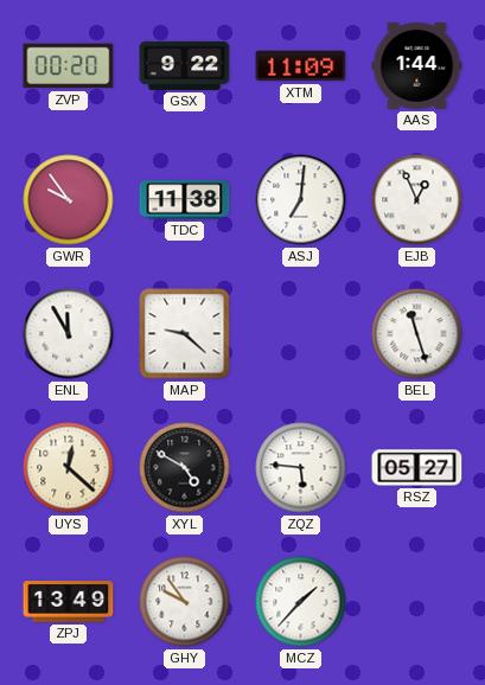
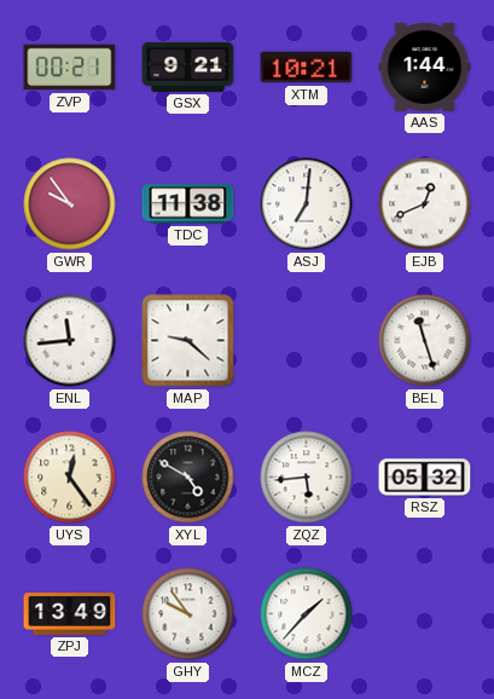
ZVP: 00:20 -> 00:21 (70, 68)
GSX: 9:22 -> 9:21 (188, 67)
XTM: 11:09 -> 10:21 (307, 68)
EJB: 12:56 -> 12:41 (425, 204)
ENL: 11:55 -> 11:44 (70, 341)
UYS: 12:22 -> 12:24 (70, 478)
ZQZ: 5:46 -> 5:44 (307, 478)
RSZ: 05:27 -> 05:32 (425, 478)
